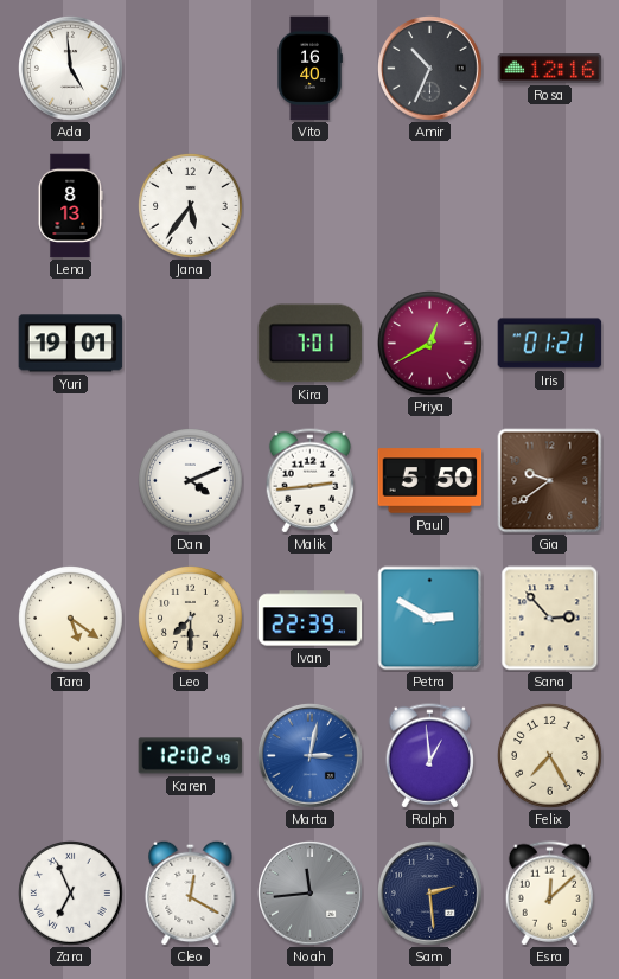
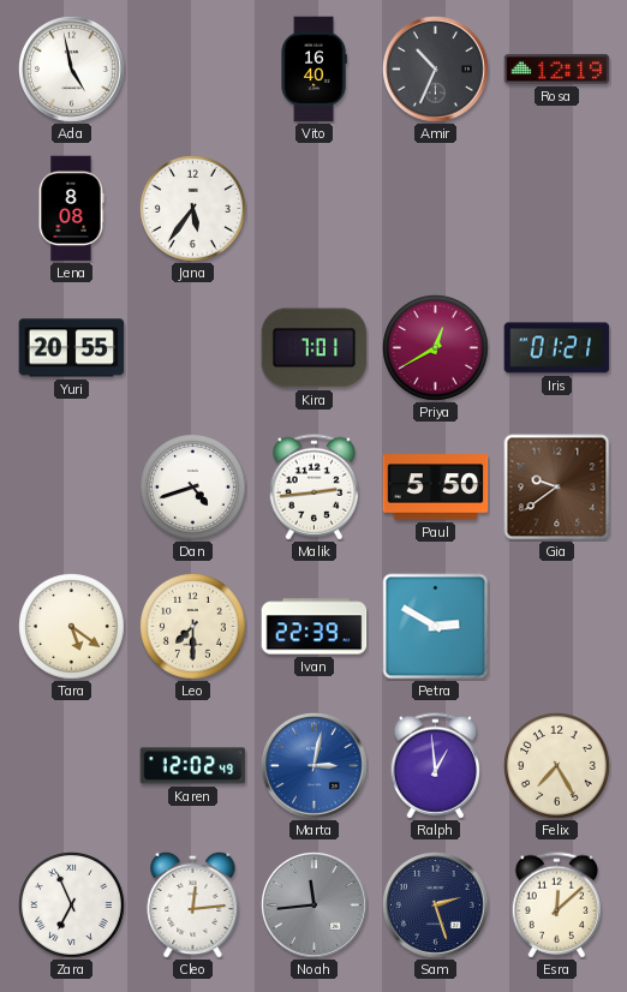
Ada: 4:59 -> 4:58 (72, 70)
Rosa: 12:16 -> 12:19 (557, 70)
Lena: 8:13 -> 8:08 (71, 209)
Yuri: 19:01 -> 20:55 (72, 348)
Dan: 4:11 -> 4:42 (193, 488)
Sana: 2:53 -> none (550, 619)
Cleo: 12:20 -> 12:14 (193, 904)
Sam: 2:29 -> 2:27 (436, 906)
